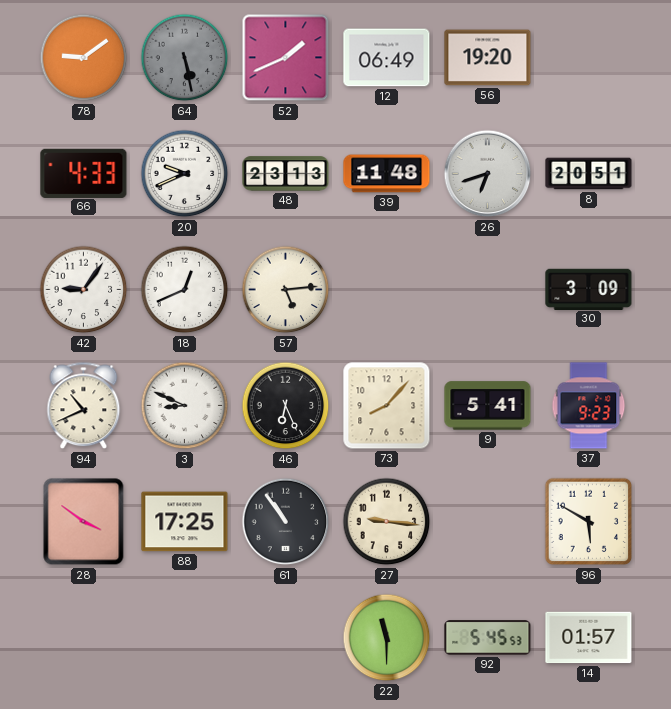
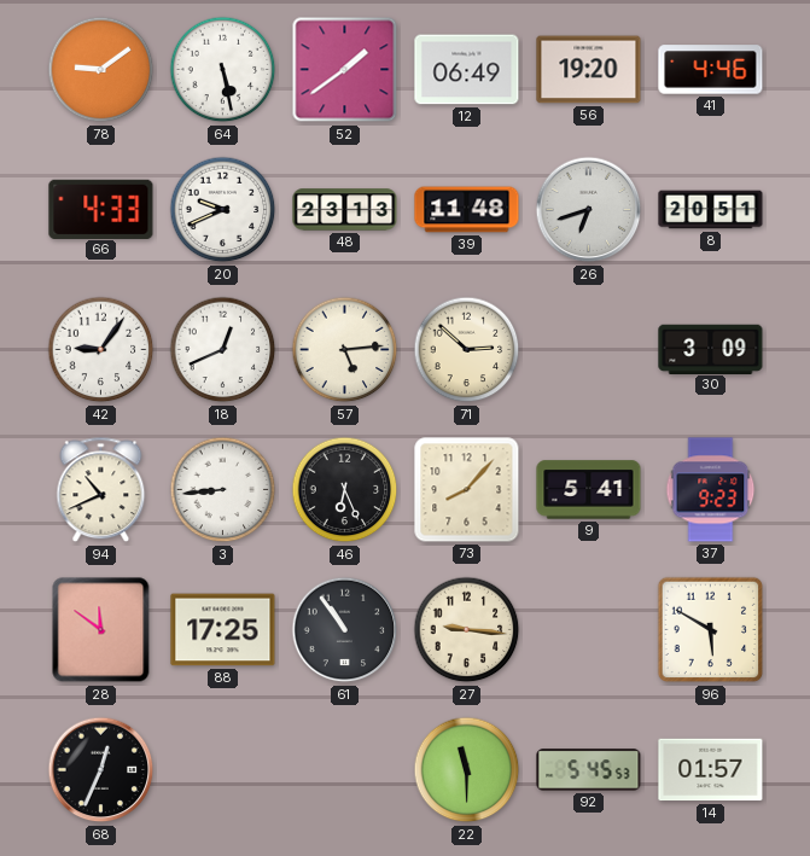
64 dial: grey -> white (223, 70)
52: 1:41 -> 1:39 (345, 70)
41: none -> 4:46 (711, 70)
71: none -> 2:52 (467, 350)
3: 8:49 -> 8:44 (223, 490)
28: 3:51 -> 11:51 (101, 630)
68: none -> 12:34 (101, 770)
